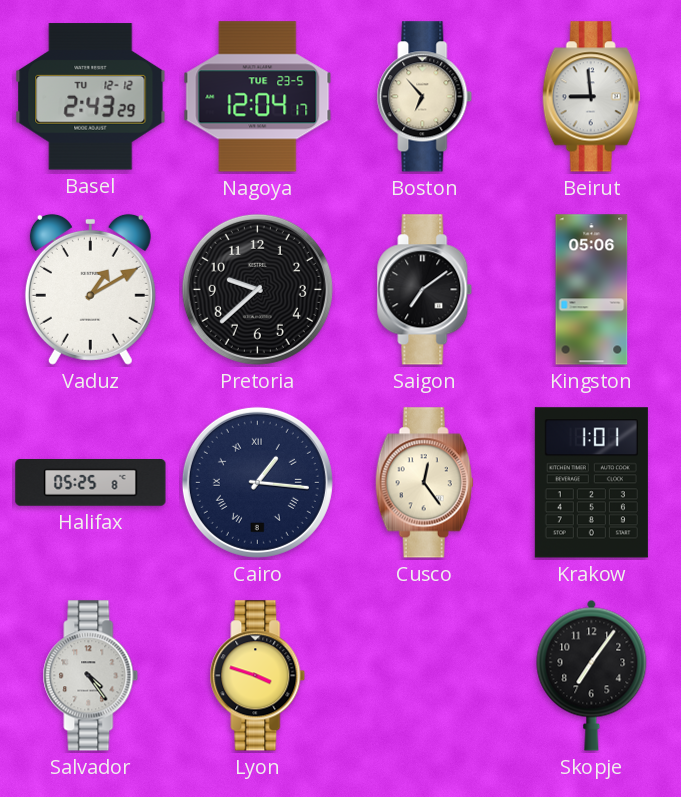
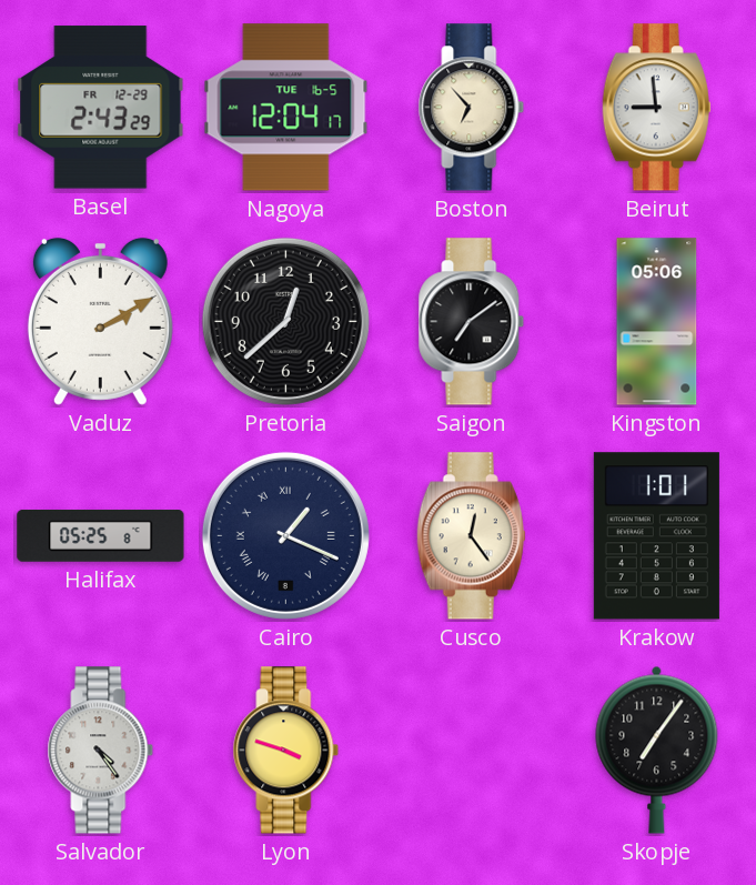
Basel date: TU 12-12 -> FR 12-29 (101, 108)
Nagoya date: TUE 23-5 -> TUE 16-5 (286, 108)
Vaduz: 1:10 -> 2:10 (100, 321)
Pretoria: 9:38 -> 12:38 (285, 321)
Cairo: 1:16 -> 1:19 (285, 535)
